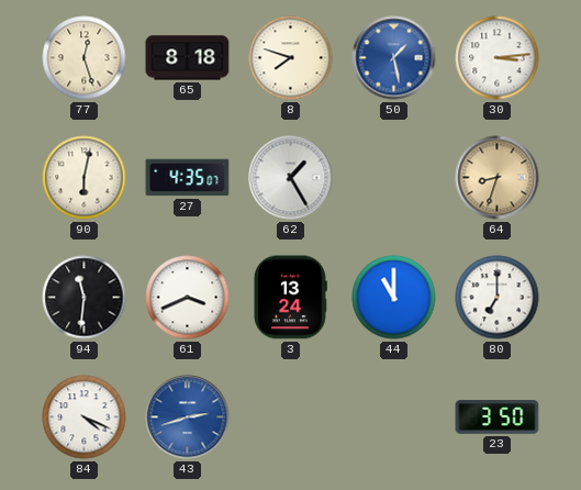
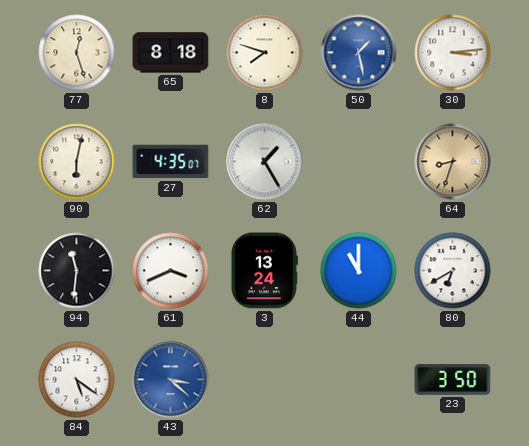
80: 7:00 -> 6:40 (453, 271)
84: 4:19 -> 5:21 (77, 380)
43: 2:42 -> 3:22 (171, 380)
